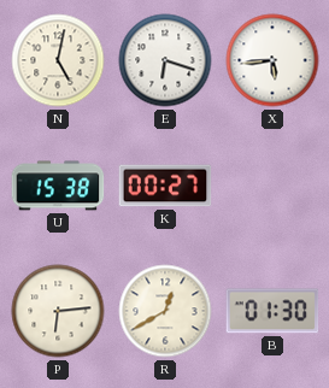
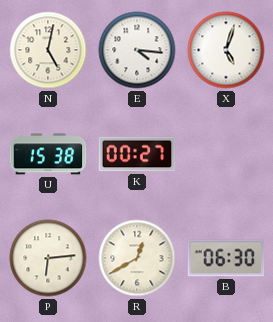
E: 6:18 -> 4:16 (137, 50)
X: 5:44 -> 5:03 (226, 50)
B: 01:30 -> 06:30 (226, 258)
